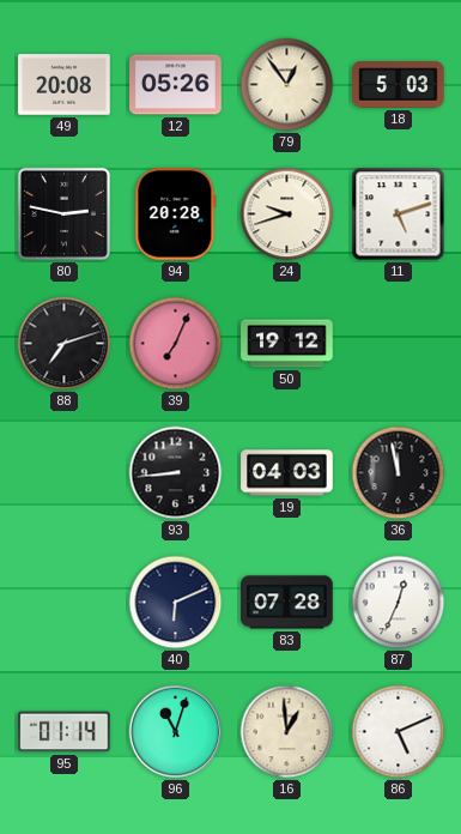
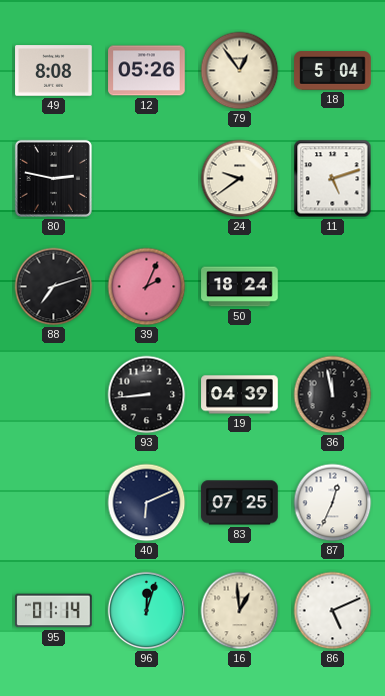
49: 20:08 -> 8:08 (54, 71)
18: 5:03 -> 5:04 (333, 71)
94: 20:28 -> none (176, 214)
24: 9:42 -> 9:39 (240, 179)
39: 7:04 -> 2:04 (147, 287)
50: 19:12 -> 18:24 (240, 287)
19: 04:03 -> 04:39 (240, 395)
83: 07:28 -> 07:25 (240, 503)
96: 11:03 -> 12:03 (147, 611)
